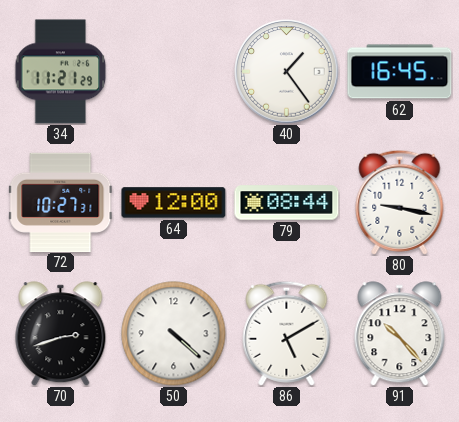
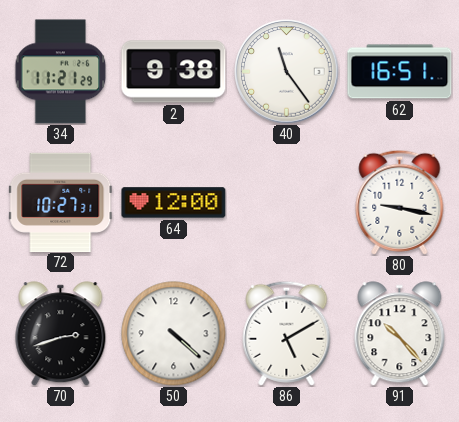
2: none -> 9:38 (174, 72)
40: 1:24 -> 11:24 (287, 72)
62: 16:45 -> 16:51 (400, 72)
79: 08:44 -> none (287, 203)
